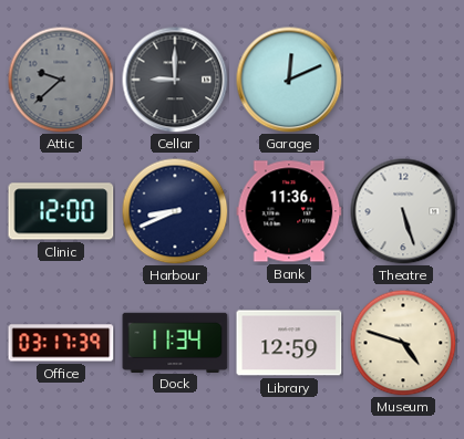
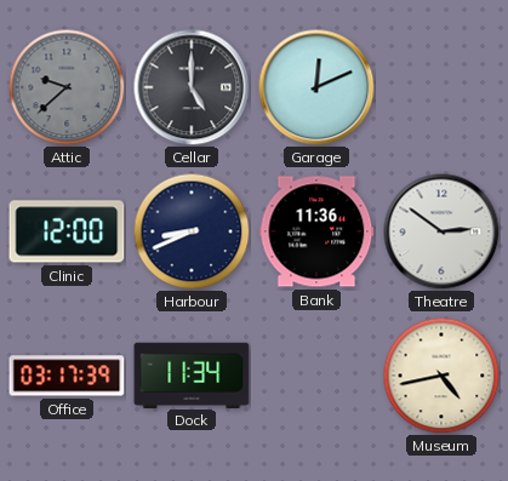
Cellar: 9:00 -> 5:00 (192, 87)
Theatre: 5:27 -> 2:51 (441, 231)
Library: 12:59 -> none (289, 343)
Museum: 4:48 -> 4:43 (441, 376)
